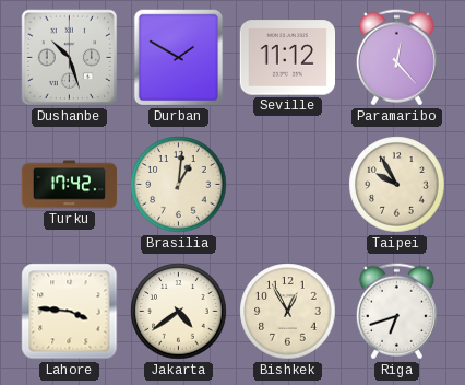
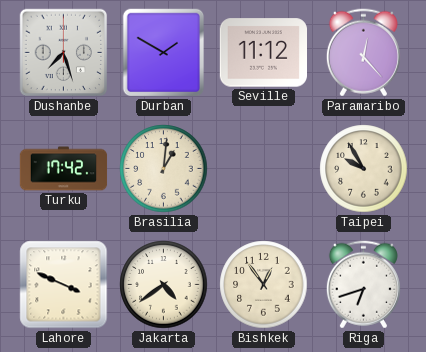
Dushanbe: 10:27 -> 7:27 (64, 53)
Lahore: 3:46 -> 3:49 (64, 285)
Bishkek: 12:55 -> 12:54 (264, 285)
